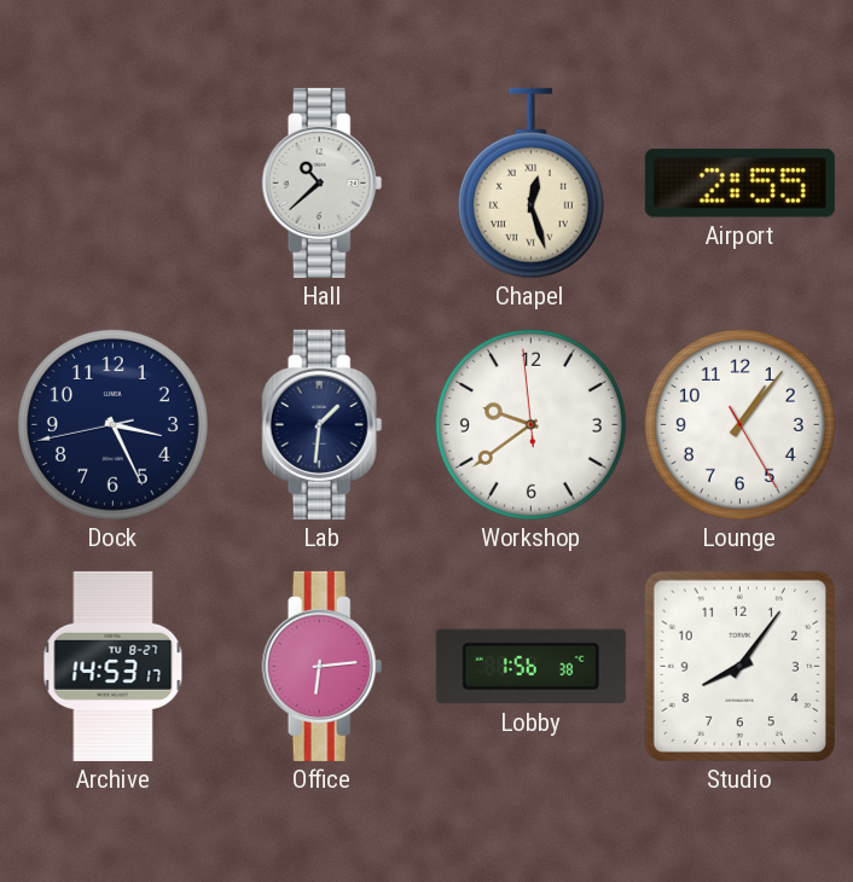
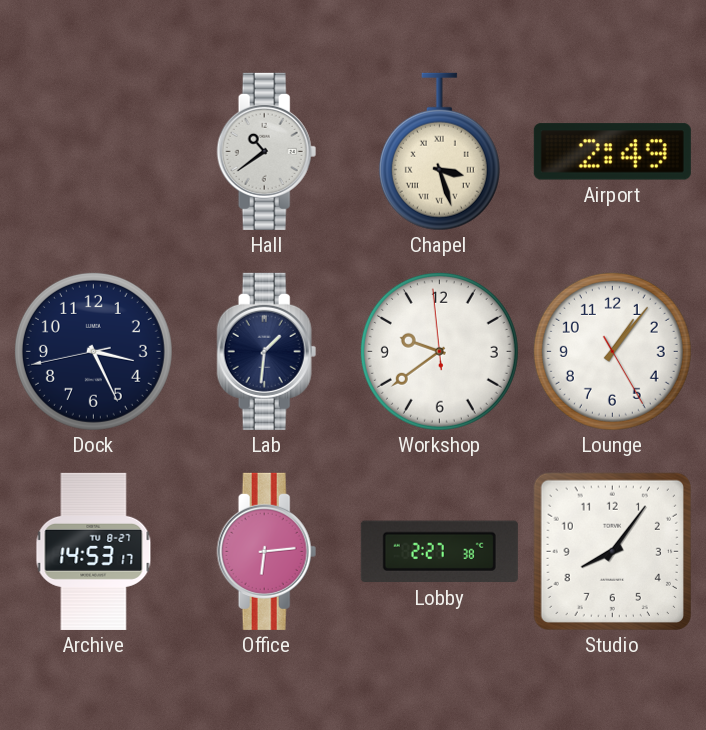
Hall: 10:38 -> 10:39 (267, 151)
Chapel: 12:27 -> 3:27 (439, 152)
Airport: 2:55 -> 2:49 (612, 152)
Lobby: 1:56 -> 2:27 (439, 552)
